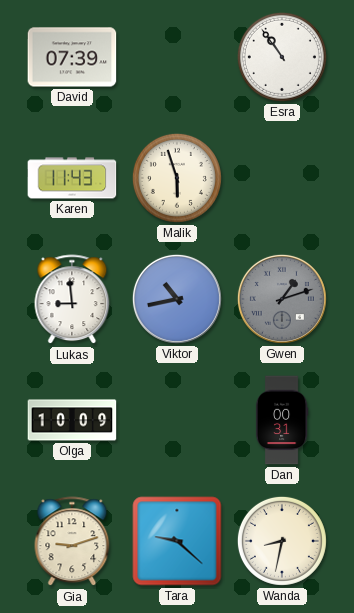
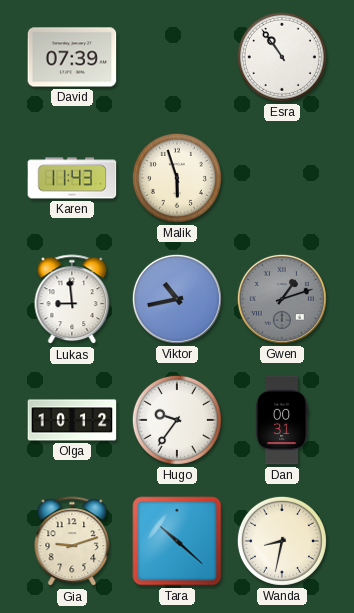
Olga: 10:09 -> 10:12 (72, 420)
Hugo: none -> 9:36 (177, 420)
Tara: 9:22 -> 10:22 (177, 541)
